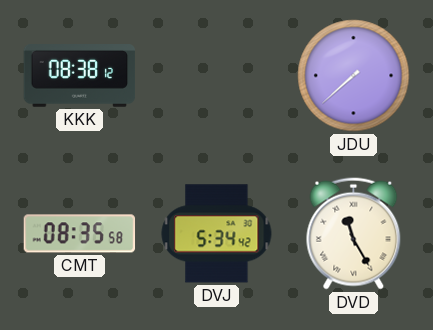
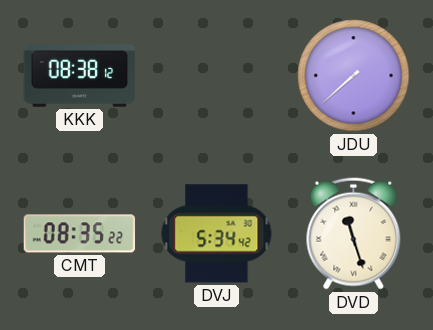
CMT: 08:35:58 -> 08:35:22 (80, 234)
DVD: 11:25 -> 11:27 (354, 234)
